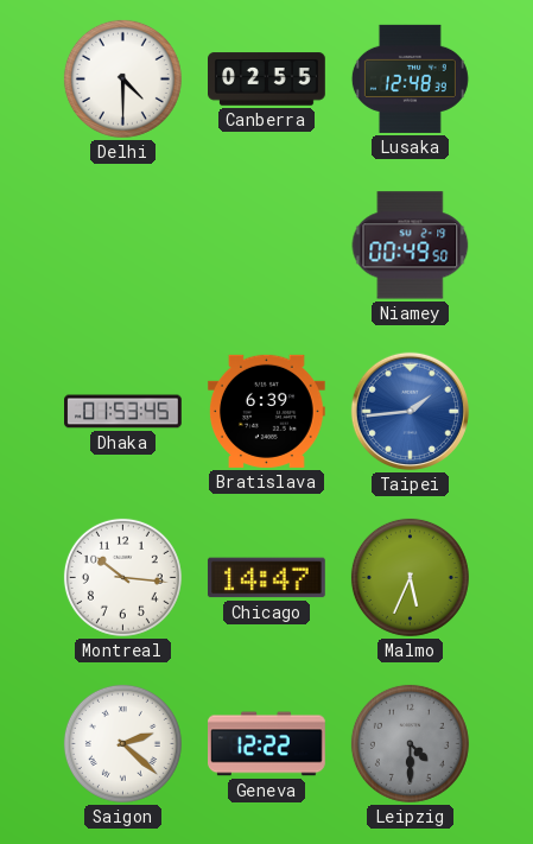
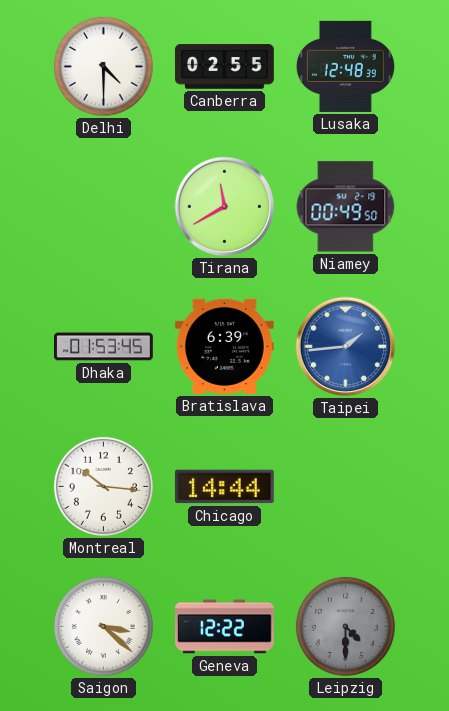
Tirana: none -> 11:40 (224, 206)
Chicago: 14:47 -> 14:44 (224, 487)
Malmo: 5:34 -> none (410, 577)
Saigon: 2:22 -> 3:22 (103, 626)
